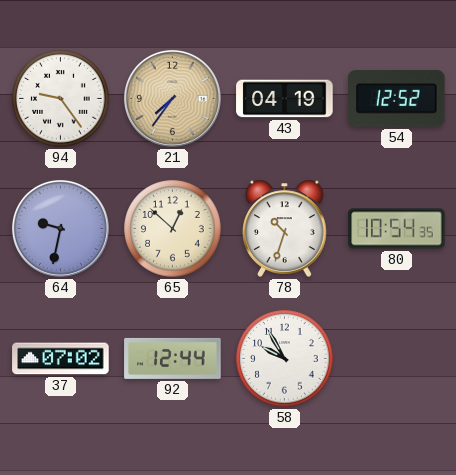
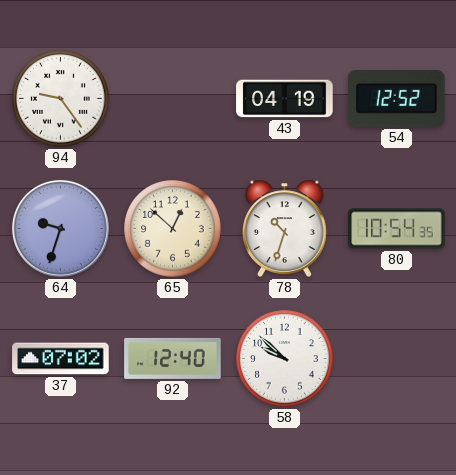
21: 7:36 -> none (172, 98)
64: 9:32 -> 9:33 (60, 228)
92: 12:44 -> 12:40 (173, 358)
58: 9:55 -> 9:52 (285, 359)
